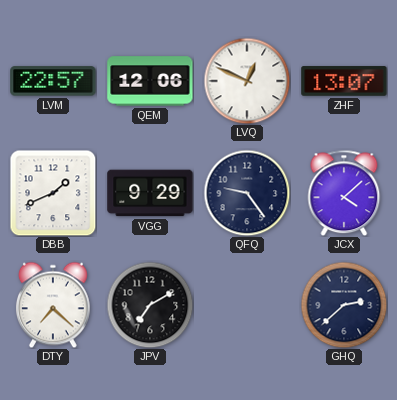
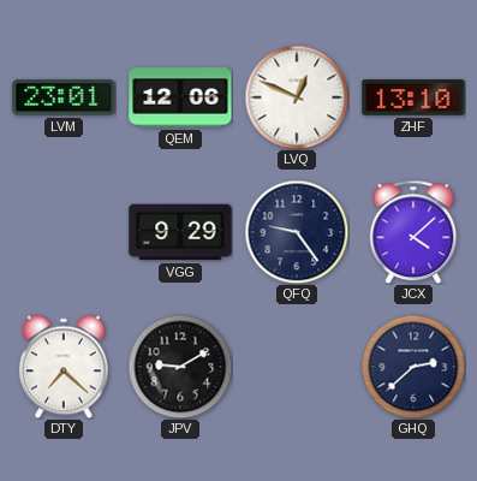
LVM: 22:57 -> 23:01 (64, 97)
ZHF: 13:07 -> 13:10 (413, 97)
DBB: 1:41 -> none (53, 193)
JPV: 7:10 -> 9:10 (180, 367)
